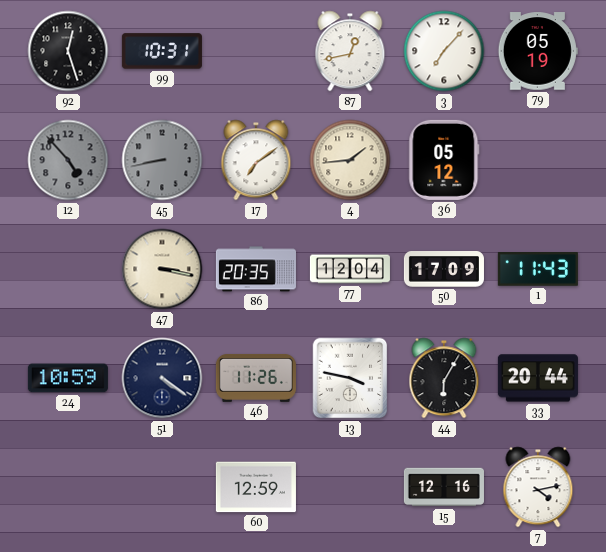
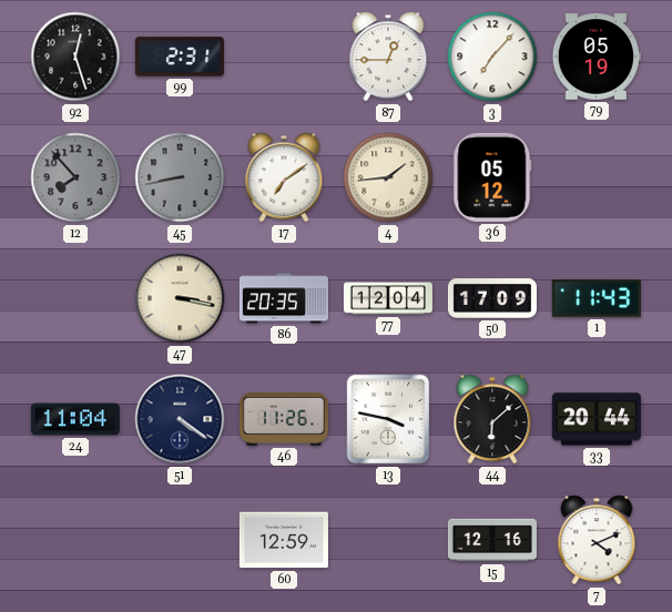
99: 10:31 -> 2:31 (180, 57)
87: 12:43 -> 12:45 (388, 57)
12: 4:53 -> 7:53 (75, 177)
24: 10:59 -> 11:04 (75, 419)
44: 6:05 -> 6:08 (492, 419)
7: 4:13 -> 4:11 (597, 540)
